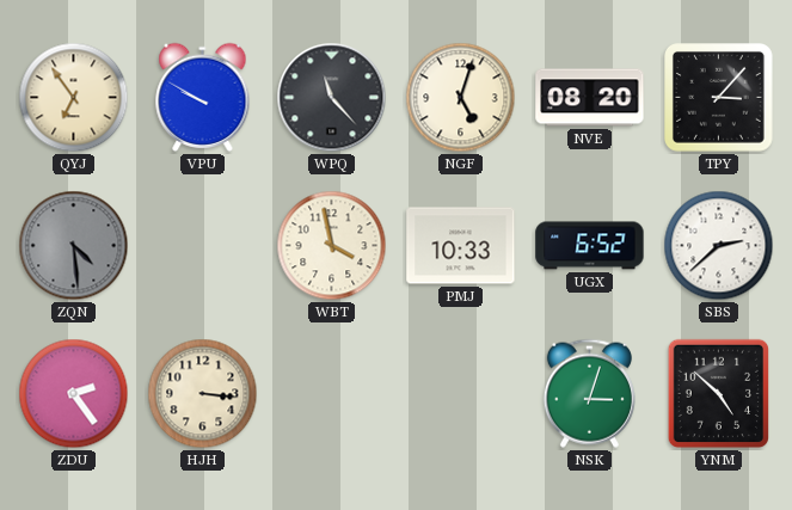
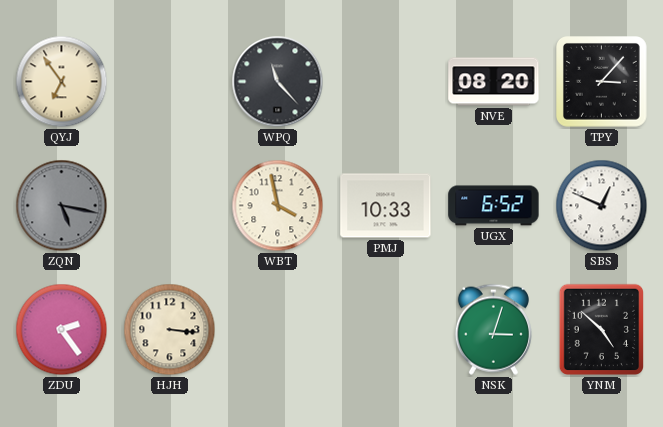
VPU: 9:50 -> none (203, 97)
NGF: 5:03 -> none (461, 98)
ZQN: 4:29 -> 5:17 (62, 206)
SBS: 2:38 -> 12:49 (602, 206)
